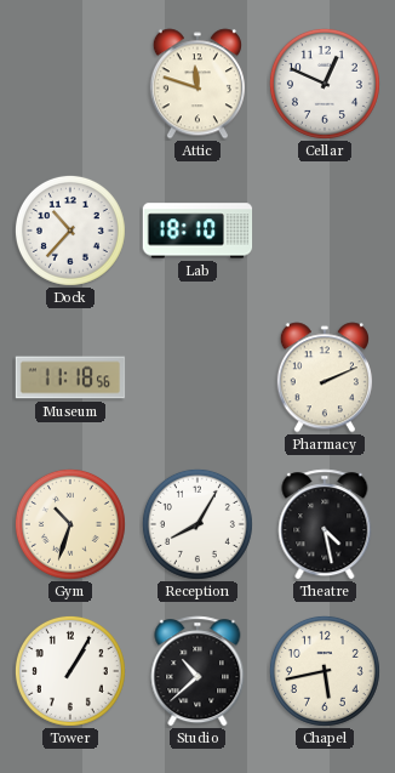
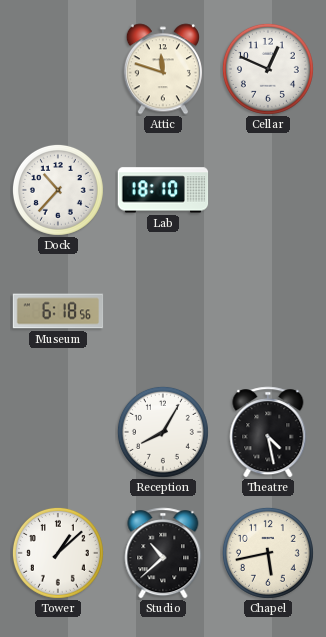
Museum: 11:18 -> 6:18 (58, 311)
Pharmacy: 2:11 -> none (325, 377)
Gym: 10:33 -> none (70, 524)
Tower: 1:05 -> 1:08 (58, 553)
